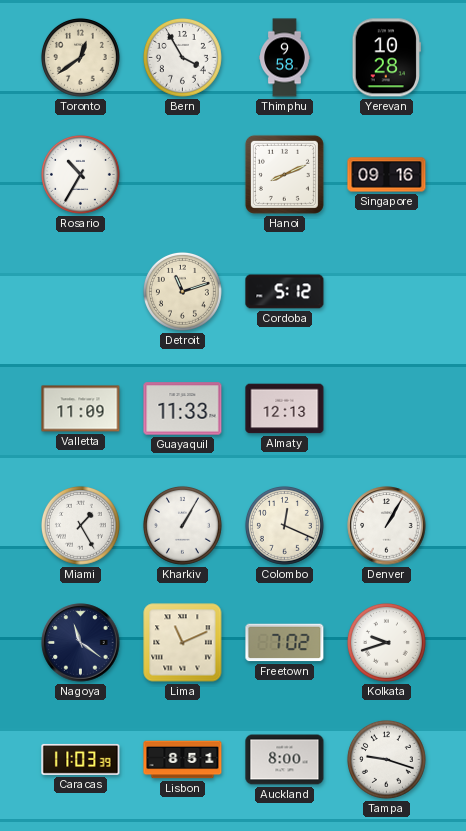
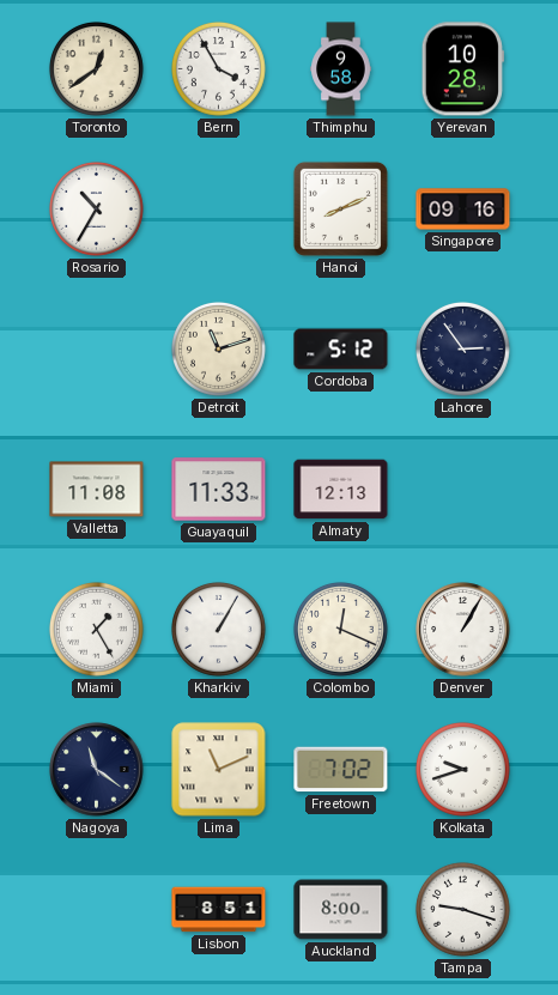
Lahore: none -> 2:54 (462, 348)
Valletta: 11:09 -> 11:08 (97, 490)
Caracas: 11:03 -> none (81, 759)
